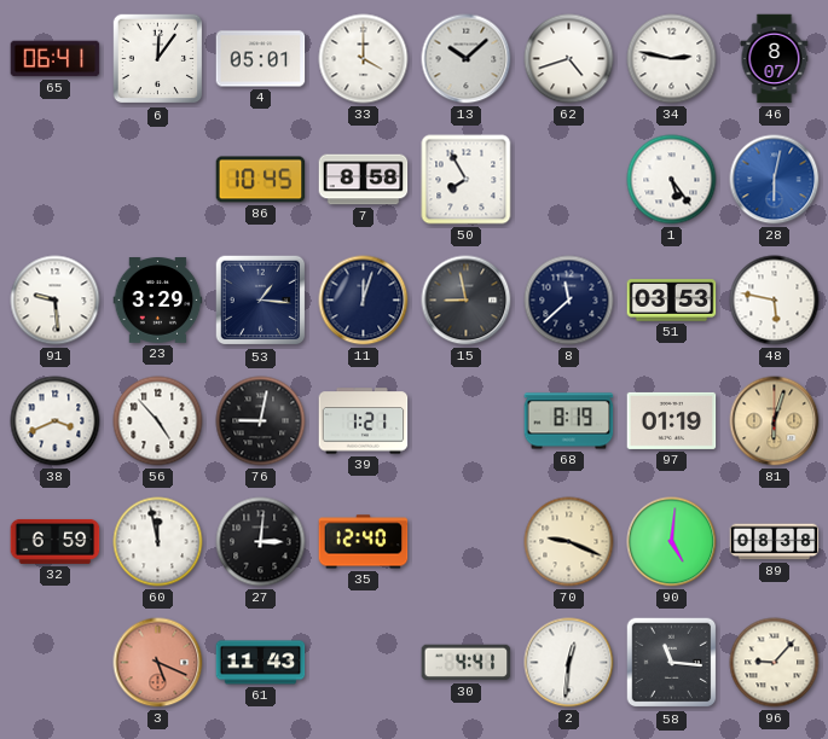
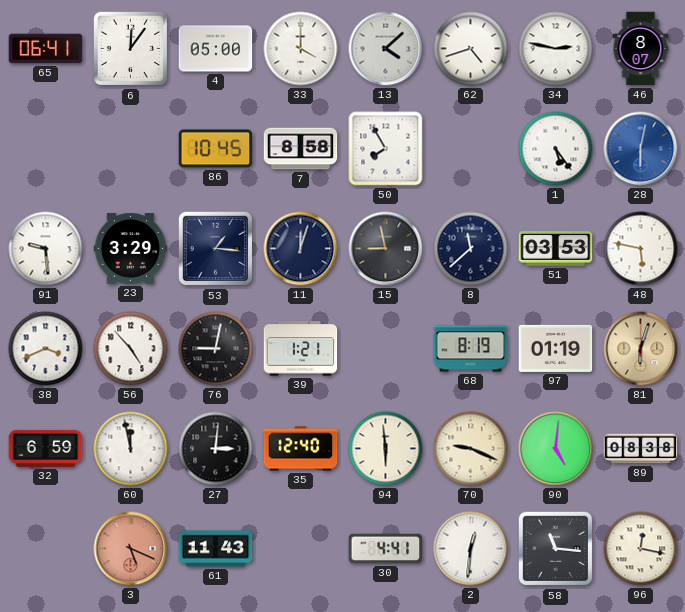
4: 05:01 -> 05:00 (216, 49)
13: 10:08 -> 4:08 (386, 49)
94: none -> 5:59 (386, 449)
96: 9:07 -> 12:17 (641, 549)
